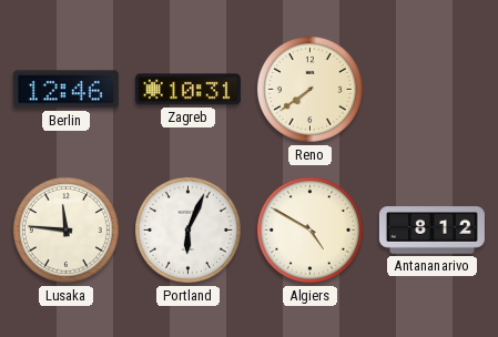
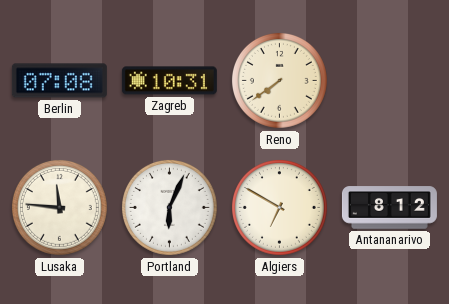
Berlin: 12:46 -> 07:08 (59, 81)
Algiers: 4:50 -> 6:50 (279, 207)
